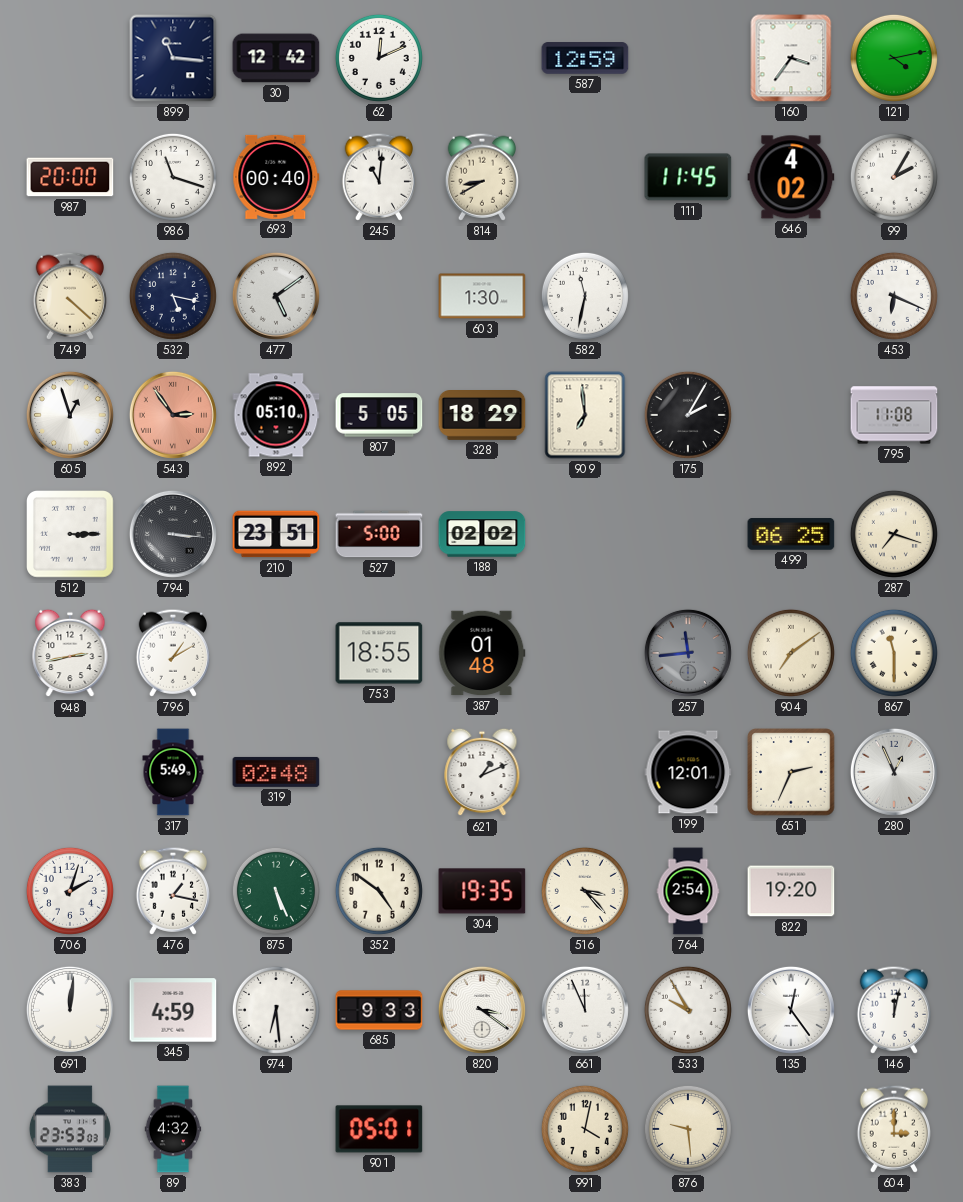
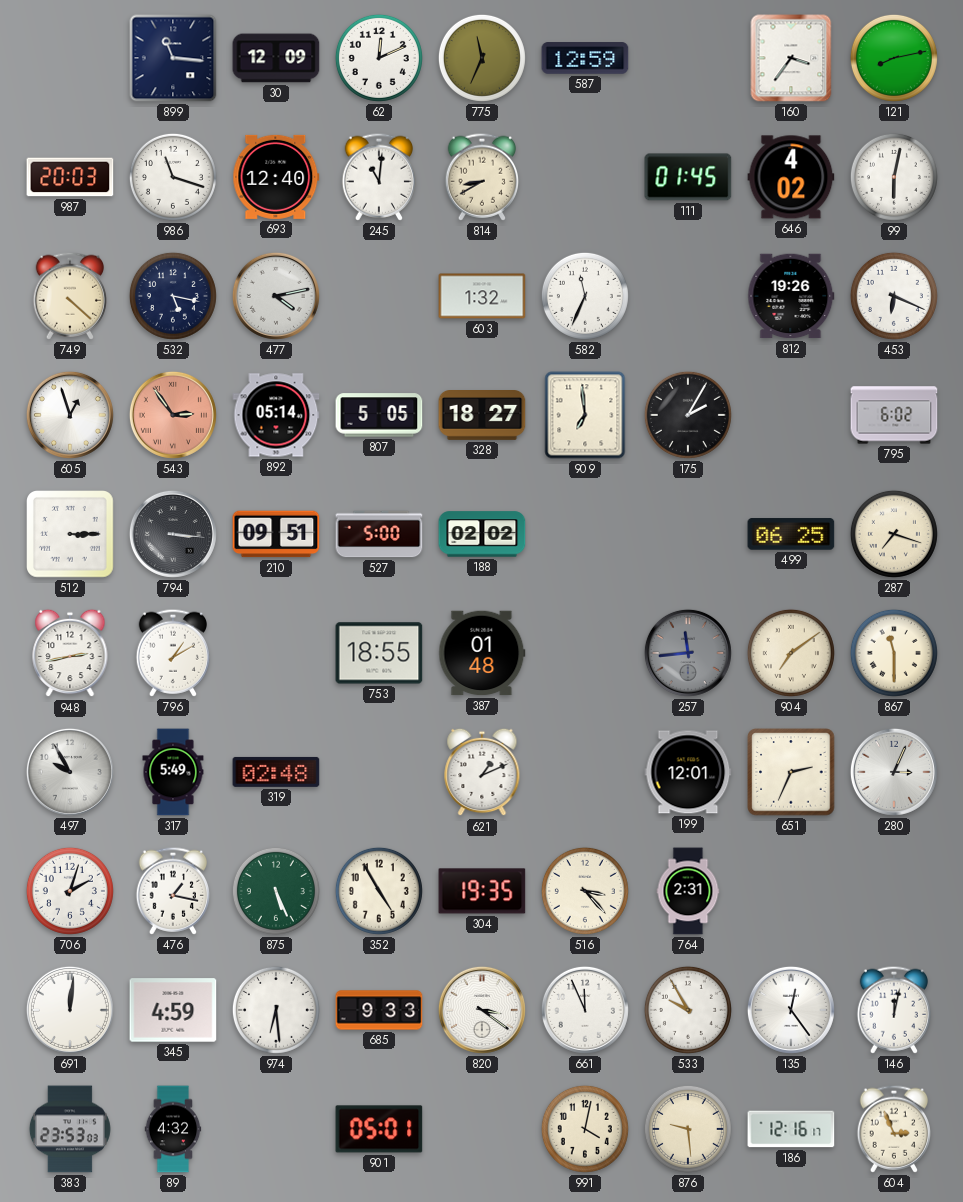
30: 12:42 -> 12:09 (276, 58)
775: none -> 11:34 (482, 58)
121: 4:13 -> 8:13 (894, 58)
987: 20:00 -> 20:03 (70, 177)
693: 00:40 -> 12:40 (276, 177)
111: 11:45 -> 01:45 (688, 177)
99: 2:05 -> 6:02 (894, 177)
477: 5:09 -> 4:13 (276, 296)
603: 1:30 -> 1:32 (482, 296)
582: 11:32 -> 11:34 (585, 296)
812: none -> 19:26 (791, 296)
892: 05:10 -> 05:14 (276, 415)
328: 18:29 -> 18:27 (482, 416)
795: 11:08 -> 6:02 (894, 415)
210: 23:51 -> 09:51 (276, 534)
497: none -> 9:55 (70, 772)
280: 12:56 -> 3:04 (894, 772)
352: 4:51 -> 4:55 (379, 891)
764: 2:54 -> 2:31 (688, 891)
822: 19:20 -> none (791, 891)
186: none -> 12:16 (791, 1129)
604: 3:00 -> 2:56 (893, 1129)
